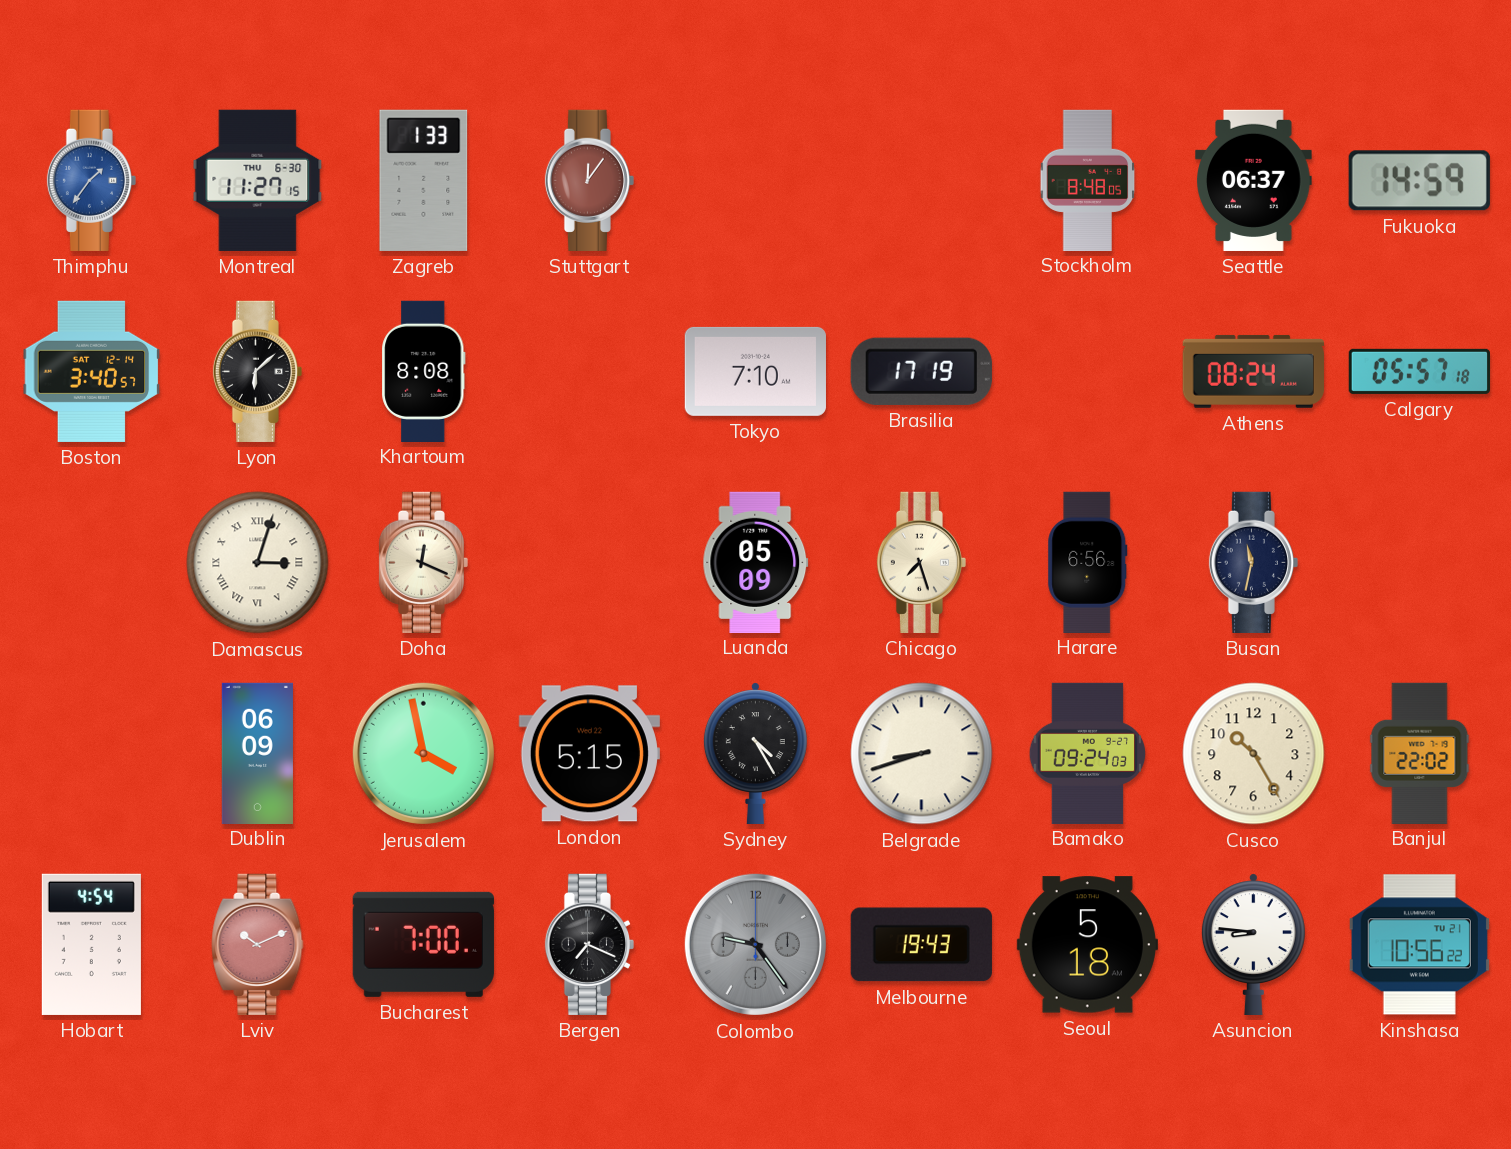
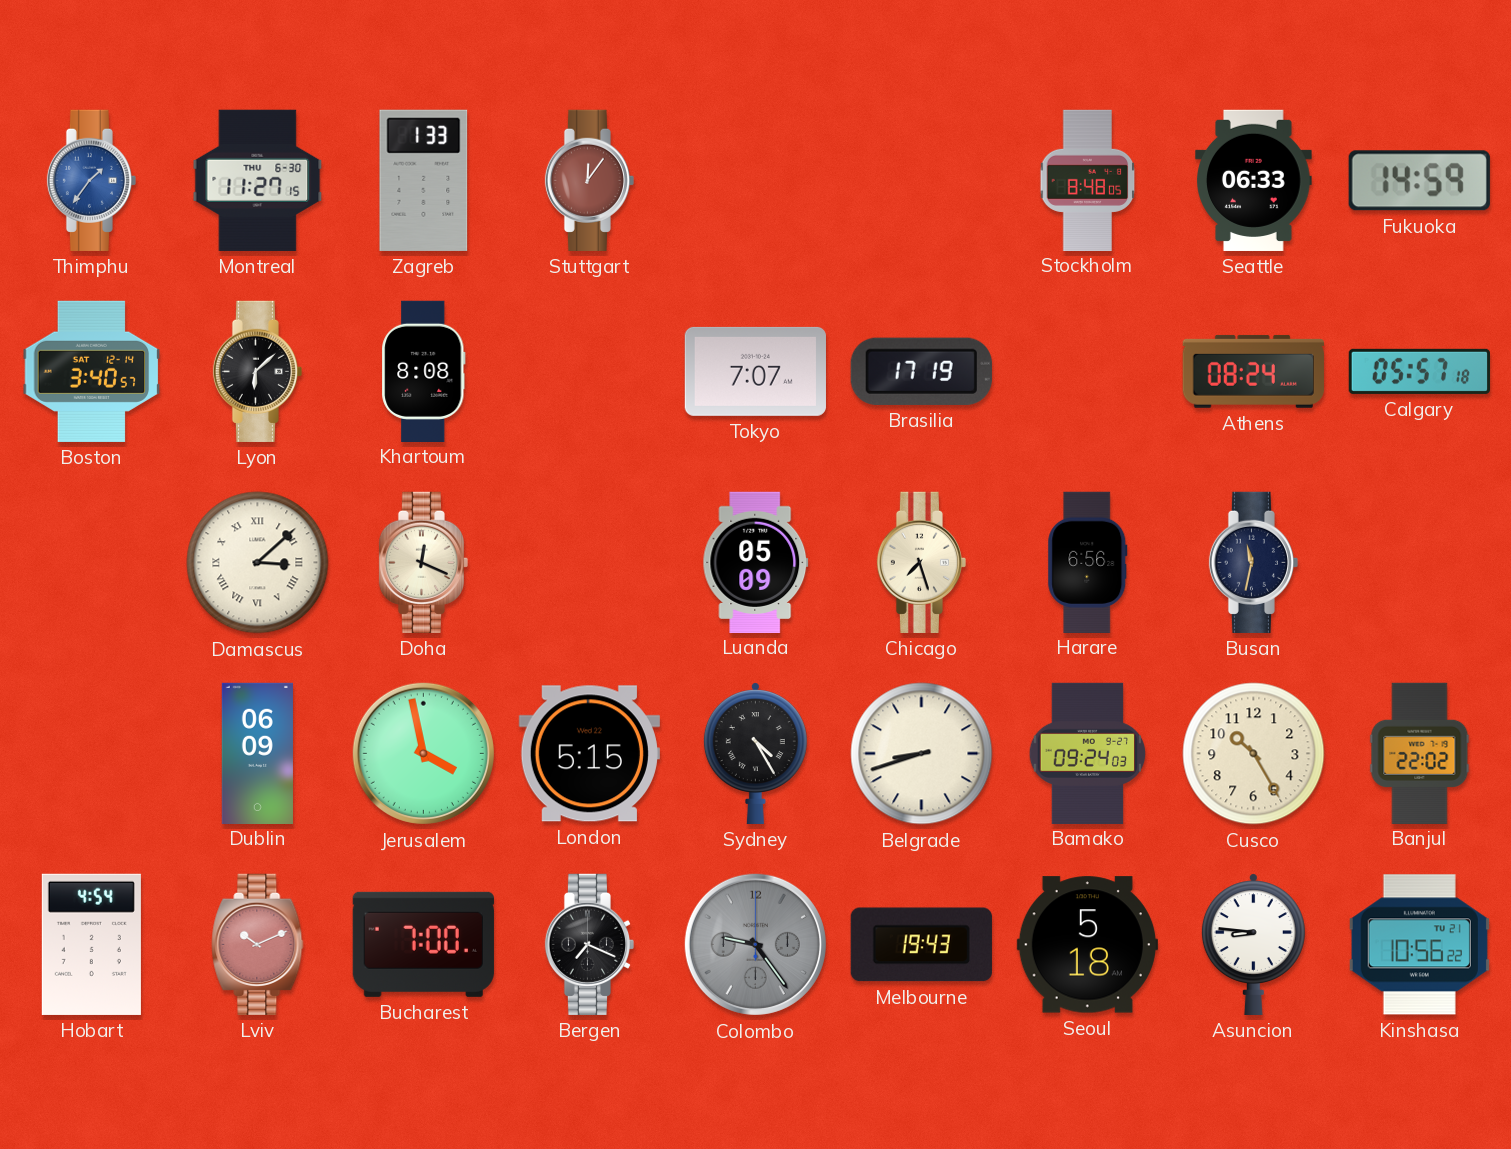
Seattle: 06:37 -> 06:33 (1254, 180)
Tokyo: 7:10 -> 7:07 (755, 371)
Damascus: 3:03 -> 3:08 (258, 563)
